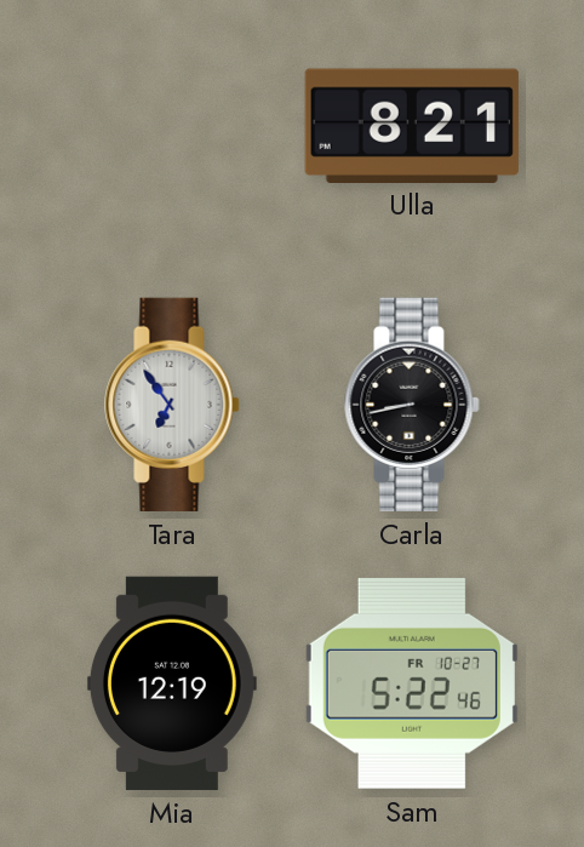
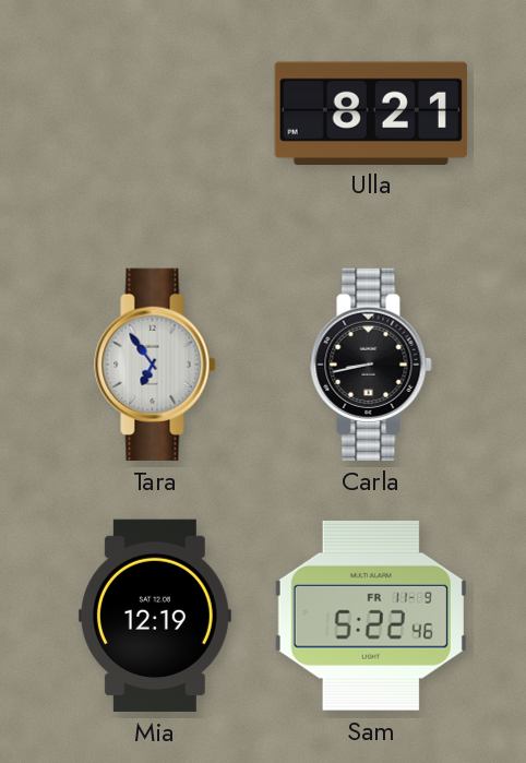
Sam date: FR 10-27 -> FR 11-9 (371, 616)
